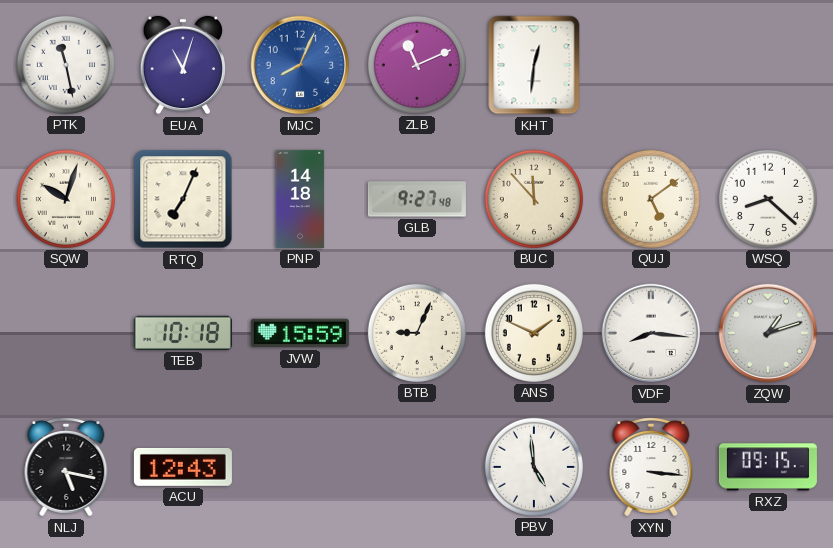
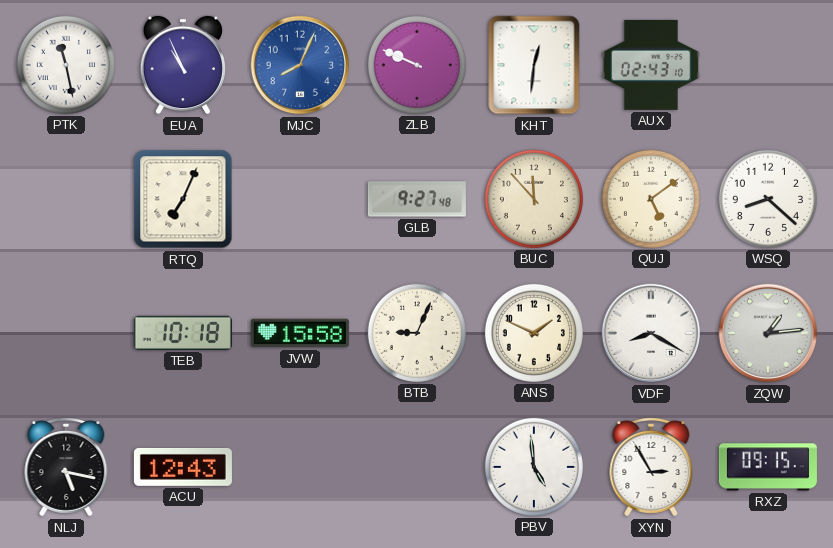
EUA: 11:03 -> 10:56 (182, 65)
ZLB: 11:11 -> 9:49 (417, 65)
AUX: none -> 02:43 (651, 65)
SQW: 10:03 -> none (66, 199)
PNP: 14:18 -> none (300, 199)
JVW: 15:59 -> 15:58 (300, 333)
VDF: 8:16 -> 8:20 (651, 333)
ZQW: 1:12 -> 1:14 (768, 333)
XYN: 3:16 -> 2:55 (651, 468)
